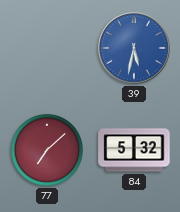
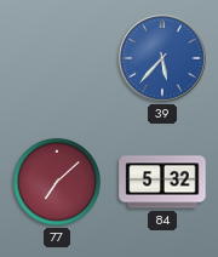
39: 5:32 -> 5:37 (162, 58)
